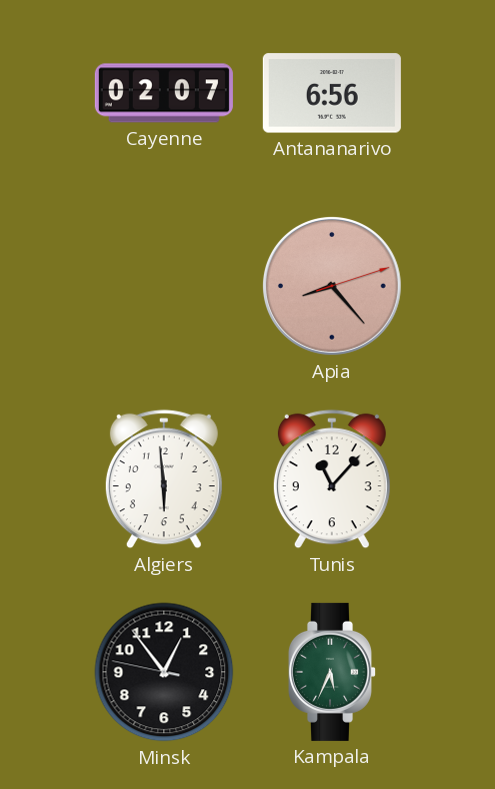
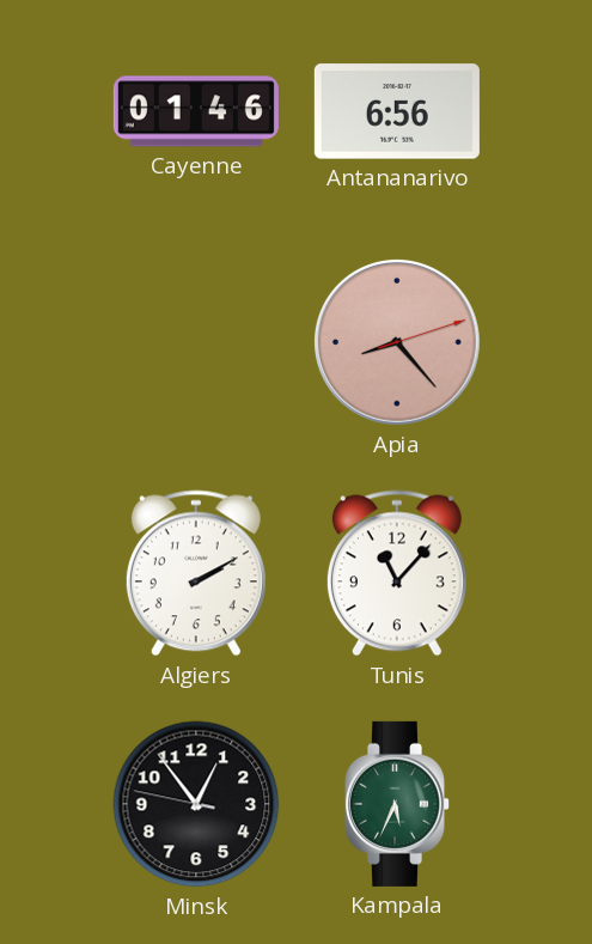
Cayenne: 02:07 -> 01:46 (196, 111)
Algiers: 5:59 -> 2:10 (196, 573)
